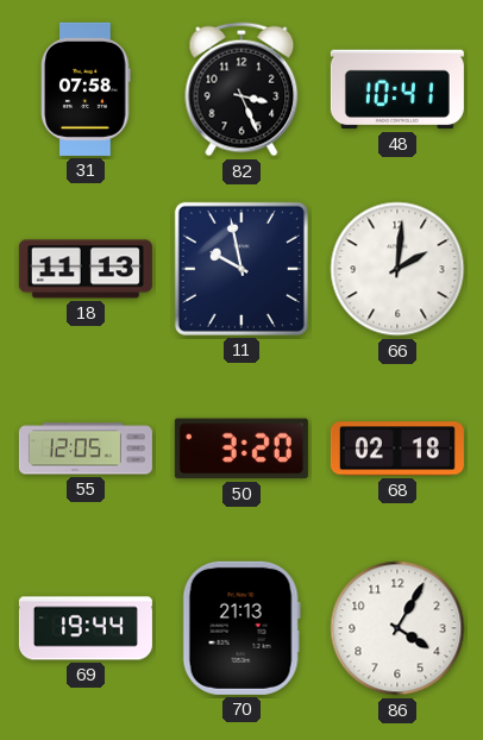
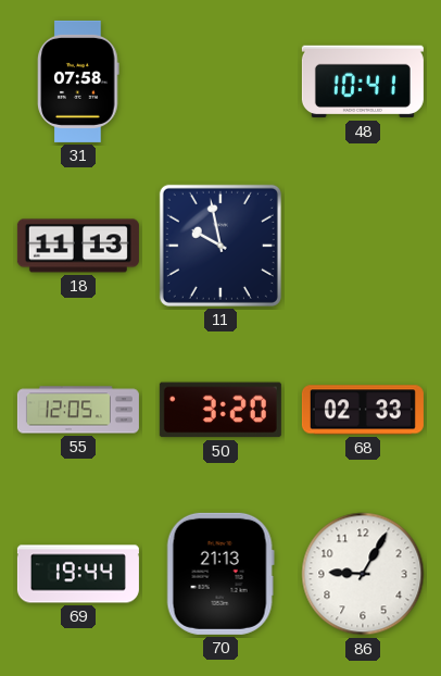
82: 3:26 -> none (241, 89)
66: 2:01 -> none (397, 269)
68: 02:18 -> 02:33 (363, 410)
86: 4:05 -> 9:05 (363, 574)
